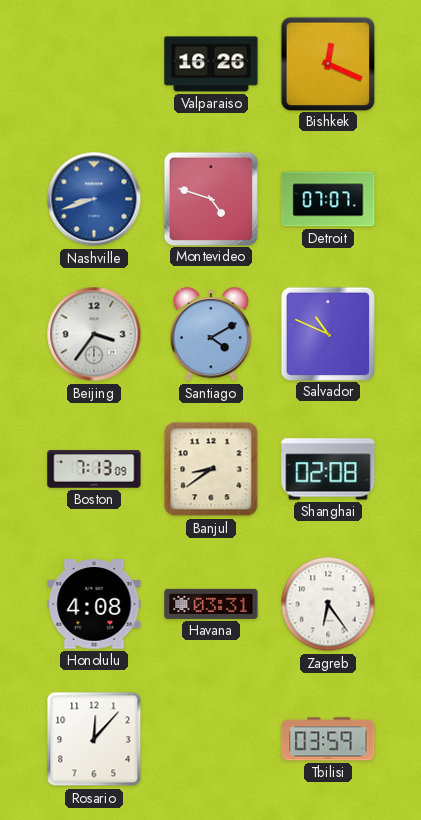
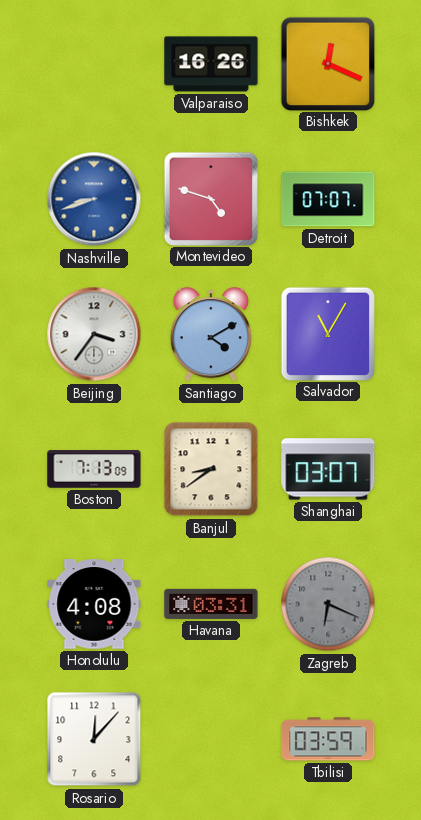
Salvador: 10:49 -> 11:05 (327, 333)
Shanghai: 02:08 -> 03:07 (328, 469)
Zagreb: 6:24 -> 6:19 (328, 604)
Zagreb dial: white -> grey (328, 604)
